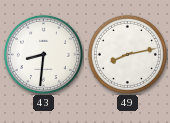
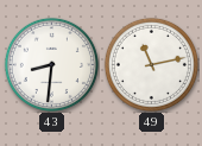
49: 8:13 -> 11:13 (151, 64)
